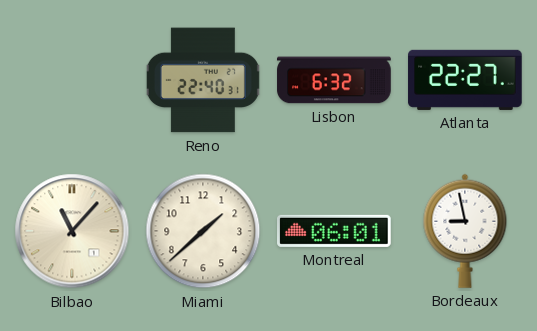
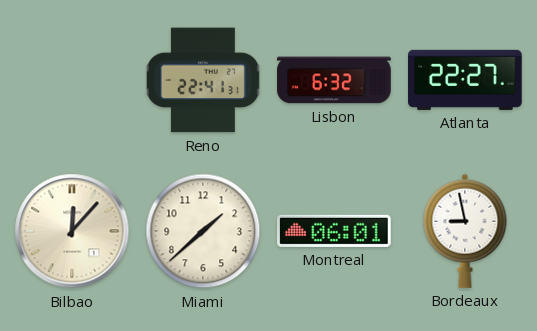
Reno: 22:40 -> 22:41 (203, 80)
Bilbao: 11:07 -> 12:07 (72, 231)
